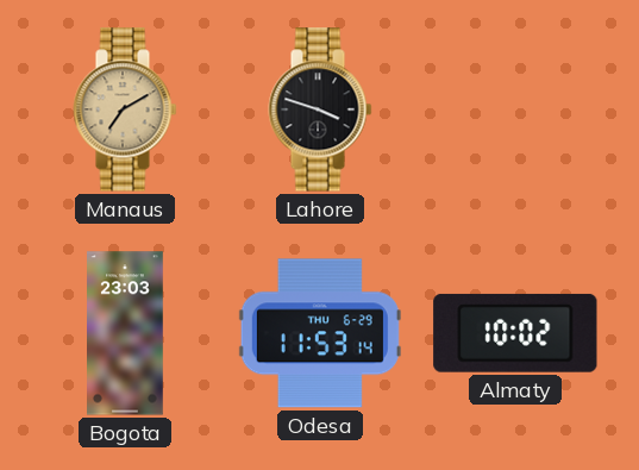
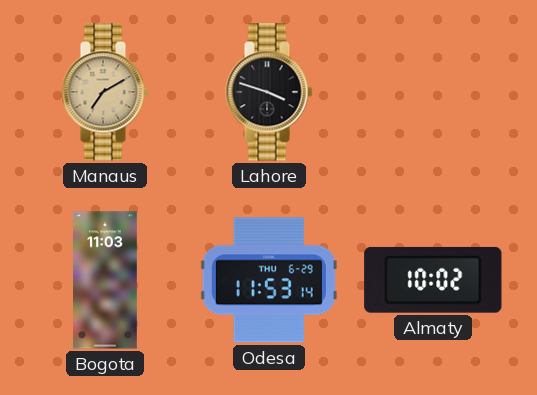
Bogota: 23:03 -> 11:03 (106, 280)
